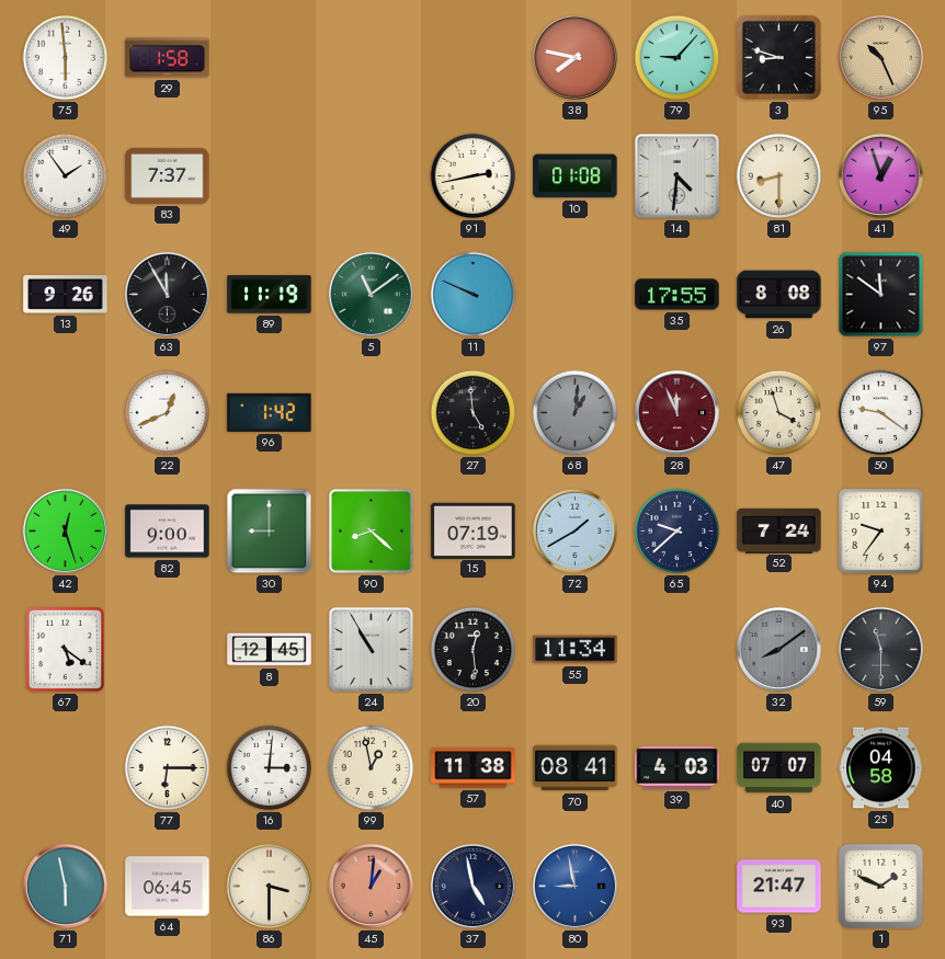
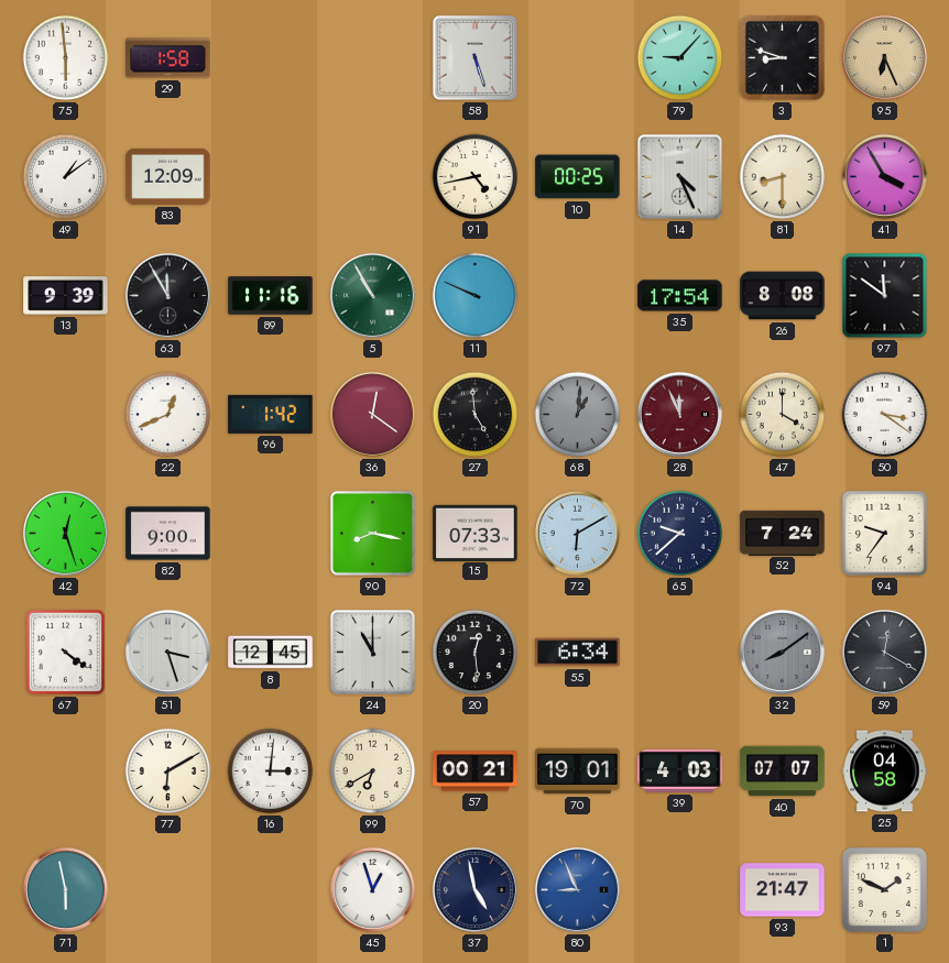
58: none -> 5:27 (475, 57)
38: 7:47 -> none (574, 57)
95: 10:26 -> 6:26 (884, 57)
49: 1:54 -> 1:09 (66, 177)
83: 7:37 -> 12:09 (168, 176)
91: 2:43 -> 4:43 (476, 177)
10: 01:08 -> 00:25 (578, 177)
14: 4:31 -> 4:26 (679, 176)
41: 12:57 -> 3:55 (884, 176)
13: 9:26 -> 9:39 (66, 296)
89: 11:19 -> 11:16 (271, 296)
5: 11:09 -> 10:55 (372, 295)
35: 17:55 -> 17:54 (680, 296)
36: none -> 12:21 (372, 414)
47: 3:57 -> 4:00 (783, 415)
50: 9:21 -> 3:21 (885, 415)
30: 9:00 -> none (270, 532)
90: 8:22 -> 8:17 (372, 533)
15: 07:19 -> 07:33 (476, 533)
72: 1:40 -> 6:10 (577, 533)
67: 5:21 -> 4:21 (66, 653)
51: none -> 3:27 (167, 652)
24: 10:55 -> 11:00 (372, 652)
55: 11:34 -> 6:34 (578, 653)
59: 11:30 -> 12:20 (884, 652)
77: 6:15 -> 6:10 (168, 772)
99: 12:58 -> 6:40 (373, 772)
57: 11:38 -> 00:21 (476, 772)
70: 08:41 -> 19:01 (578, 772)
64: 06:45 -> none (168, 887)
86: 3:30 -> none (269, 886)
45: 1:01 -> 12:57 (372, 889)
45 dial: salmon -> white (372, 889)
80: 8:58 -> 8:56 (577, 889)
